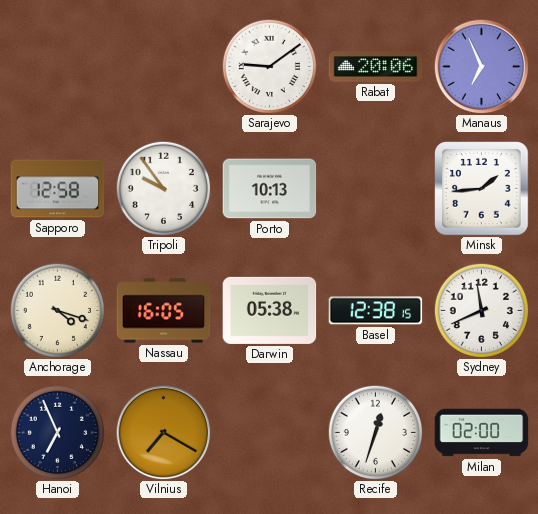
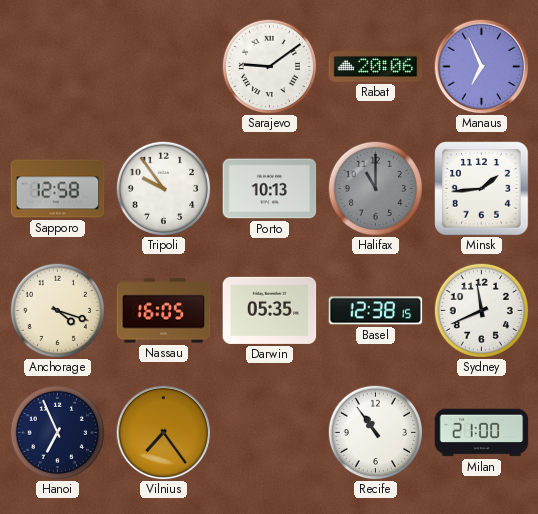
Halifax: none -> 11:00 (375, 188)
Darwin: 05:38 -> 05:35 (270, 310)
Vilnius: 7:20 -> 7:24 (163, 432)
Recife: 12:33 -> 10:54 (375, 432)
Milan: 02:00 -> 21:00 (482, 433)
